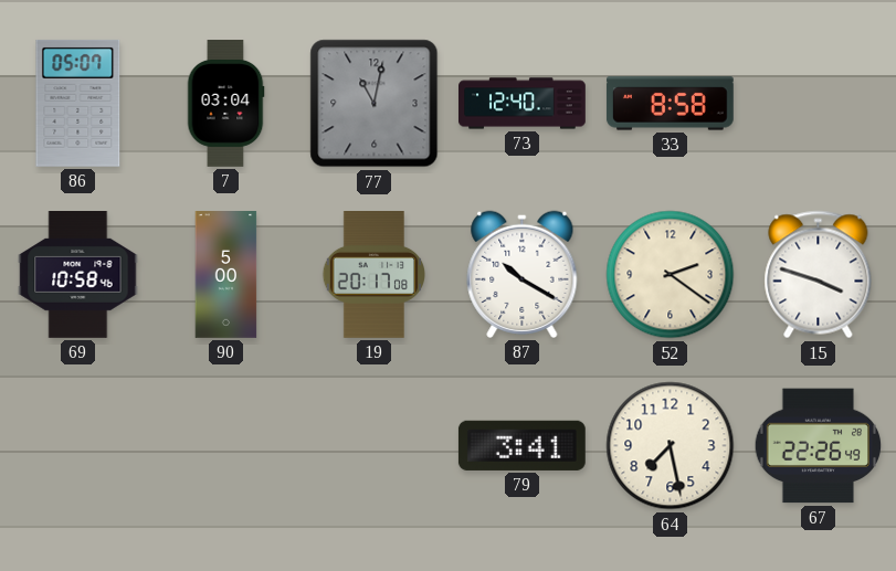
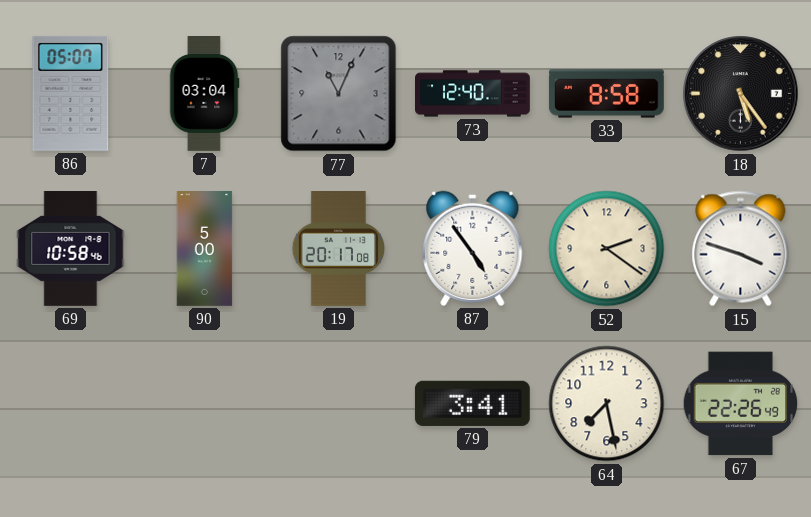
77: 11:02 -> 11:04 (339, 94)
18: none -> 5:24 (741, 94)
87: 10:20 -> 4:54 (473, 248)
